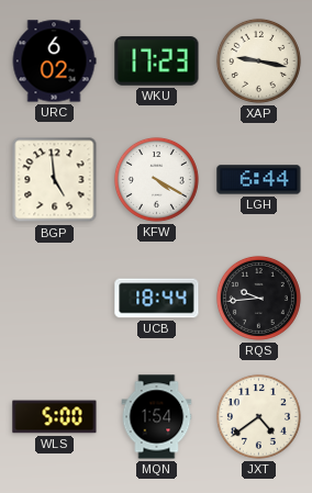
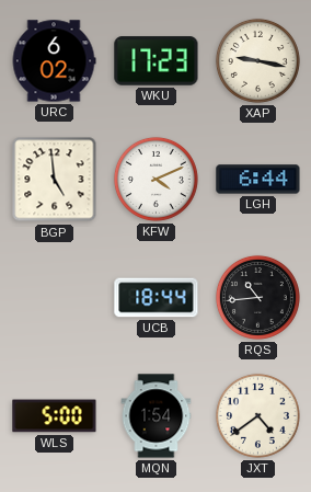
KFW: 4:20 -> 4:11 (155, 179)
RQS: 9:44 -> 10:44 (257, 297)
